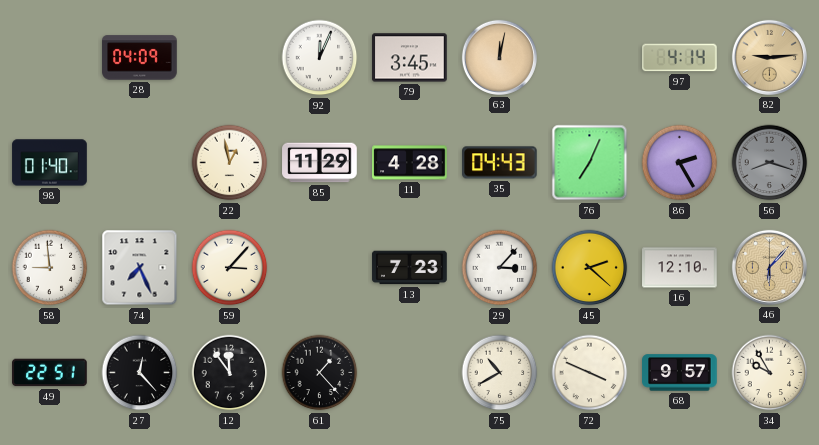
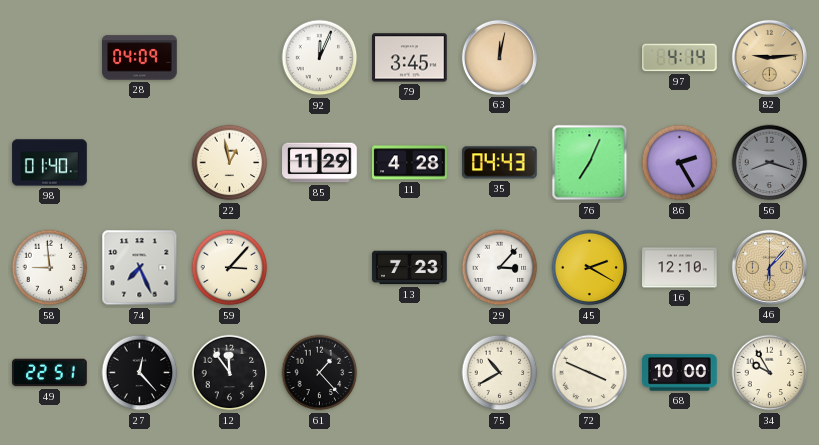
45: 2:22 -> 2:20 (590, 268)
68: 9:57 -> 10:00 (680, 373)
